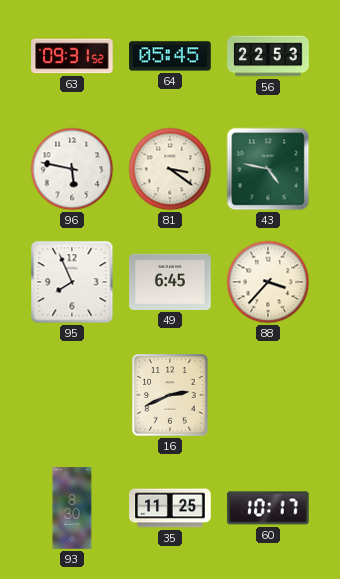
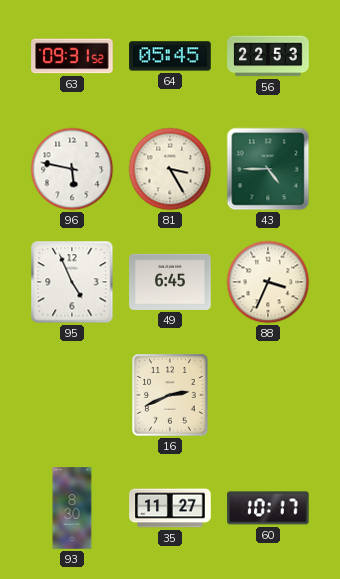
81: 3:21 -> 3:25 (170, 169)
43: 4:47 -> 4:45 (268, 169)
95: 7:56 -> 4:56 (72, 282)
88: 3:37 -> 3:34 (268, 282)
35: 11:25 -> 11:27 (170, 508)
